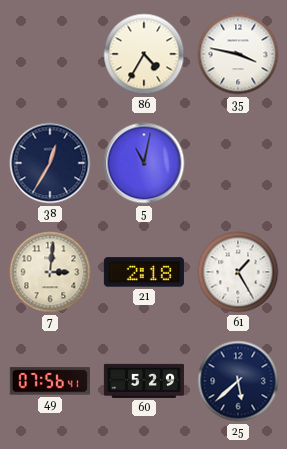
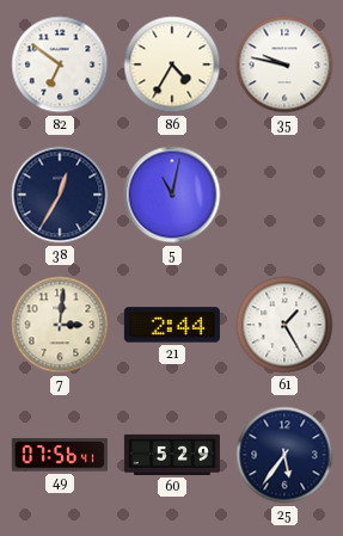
82: none -> 6:51 (60, 64)
35: 3:47 -> 9:47 (284, 64)
21: 2:18 -> 2:44 (172, 325)
25: 5:38 -> 5:36 (284, 455)
